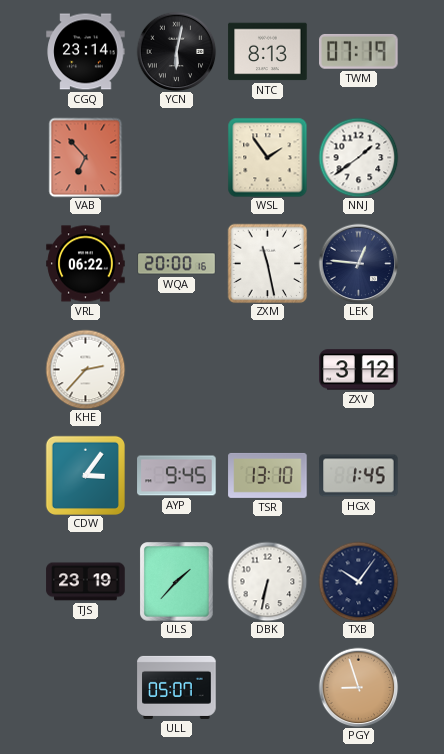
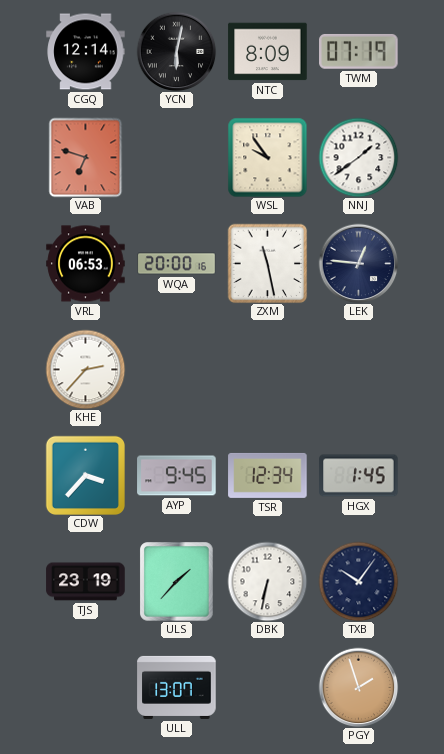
CGQ: 23:14 -> 12:14 (86, 52)
NTC: 8:13 -> 8:09 (268, 52)
VAB: 6:53 -> 6:48 (86, 157)
WSL: 1:54 -> 9:54 (267, 157)
VRL: 06:22 -> 06:53 (86, 264)
ZXV: 3:12 -> none (359, 370)
CDW: 3:06 -> 3:37 (85, 475)
TSR: 13:10 -> 12:34 (268, 475)
ULL: 05:07 -> 13:07 (177, 687)
PGY: 8:57 -> 1:57 (358, 687)
